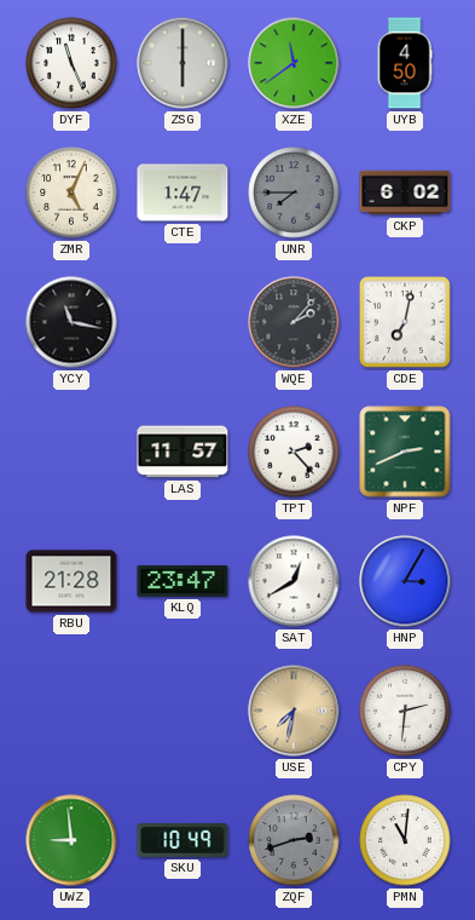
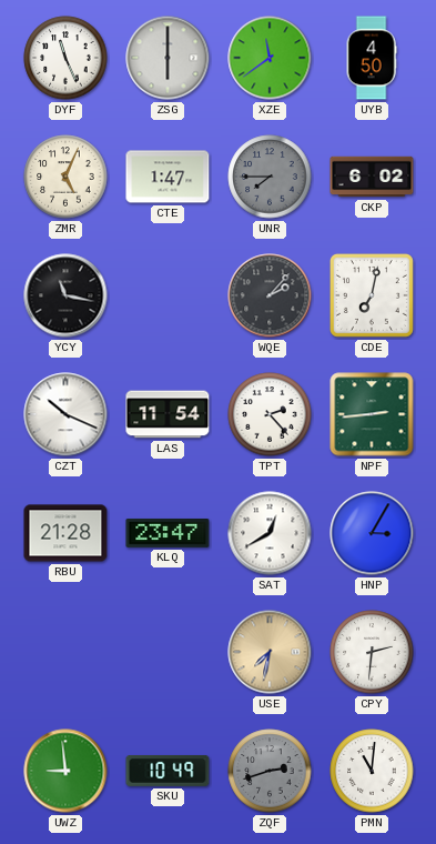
CZT: none -> 10:19 (65, 414)
LAS: 11:57 -> 11:54 (168, 414)
NPF: 2:41 -> 2:44 (372, 414)
